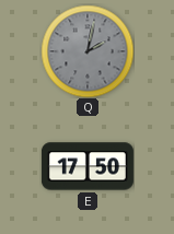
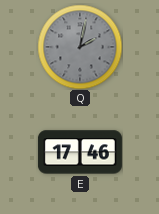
E: 17:50 -> 17:46 (80, 152)
